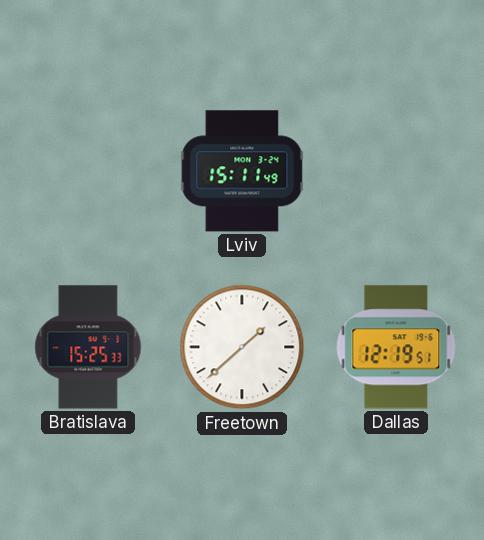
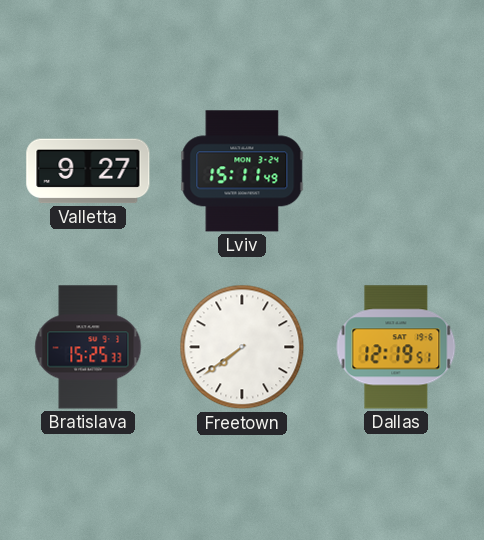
Valletta: none -> 9:27 (88, 171)
Freetown: 1:38 -> 7:39 (242, 347)
